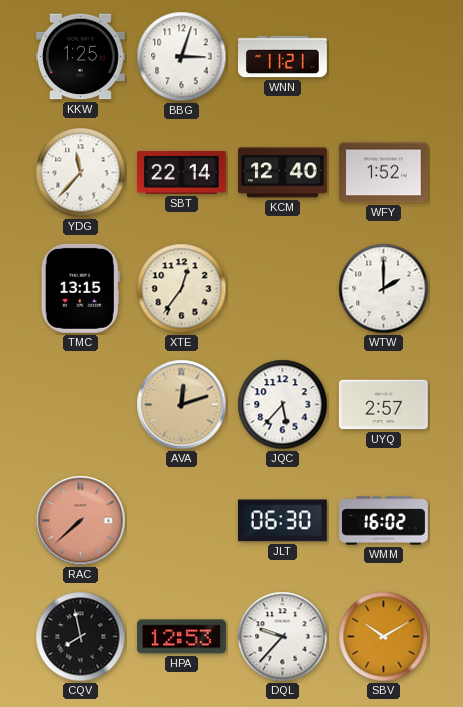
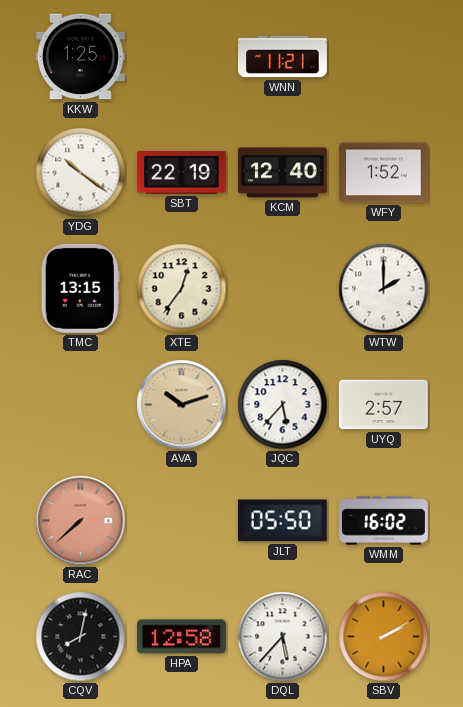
BBG: 3:03 -> none (182, 57)
YDG: 11:37 -> 10:21 (81, 173)
SBT: 22:14 -> 22:19 (181, 172)
AVA: 12:12 -> 10:12 (182, 405)
JLT: 06:30 -> 05:50 (282, 521)
CQV: 7:58 -> 8:02 (81, 637)
HPA: 12:53 -> 12:58 (181, 637)
DQL: 9:37 -> 5:37 (283, 637)
SBV: 10:10 -> 2:10 (384, 637)
